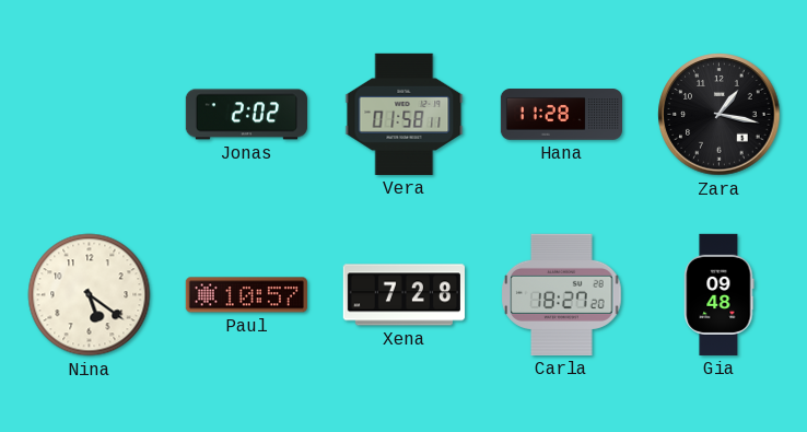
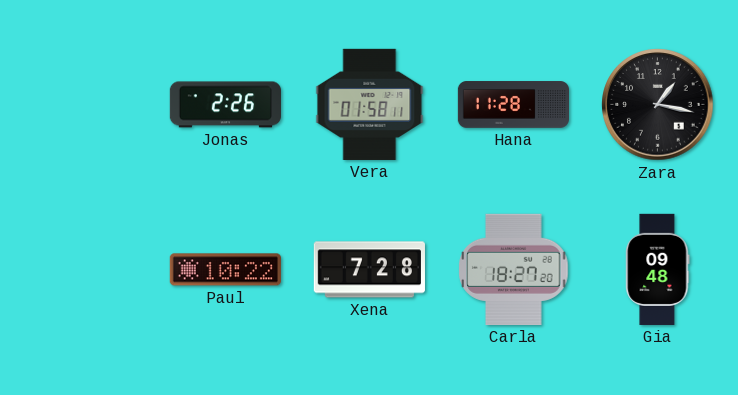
Jonas: 2:02 -> 2:26 (225, 105)
Nina: 5:21 -> none (90, 295)
Paul: 10:57 -> 10:22 (225, 270)
